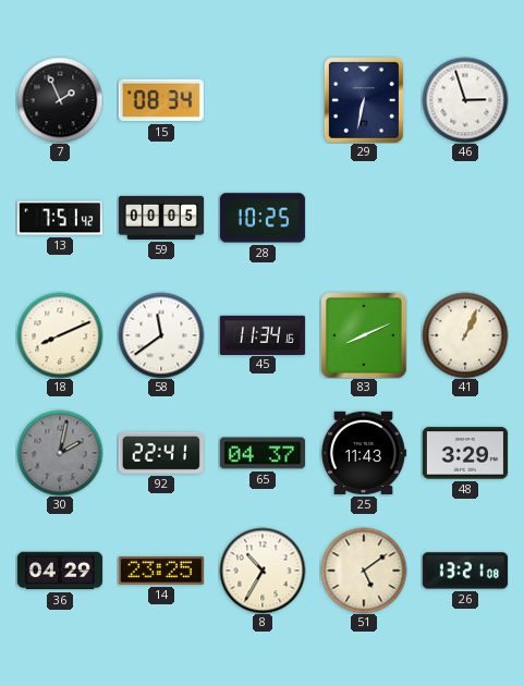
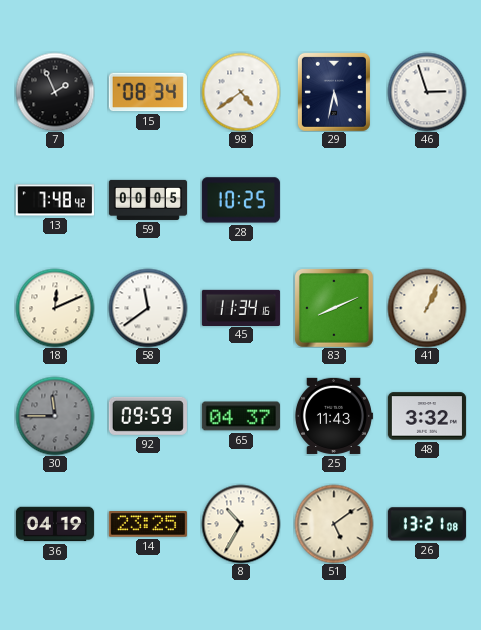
98: none -> 4:39 (241, 92)
29: 6:32 -> 5:32 (334, 92)
13: 7:51 -> 7:48 (55, 200)
18: 8:11 -> 12:11 (55, 308)
30: 2:02 -> 11:45 (55, 416)
92: 22:41 -> 09:59 (148, 416)
48: 3:29 -> 3:32 (427, 416)
36: 04:29 -> 04:19 (55, 524)
